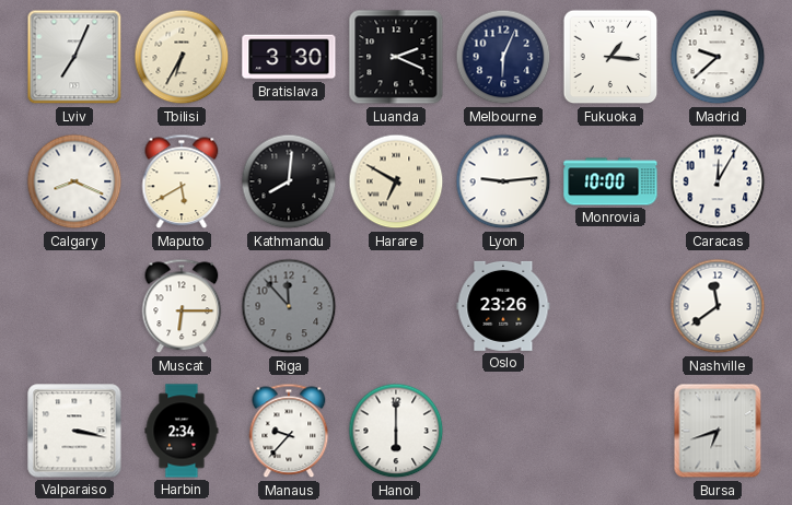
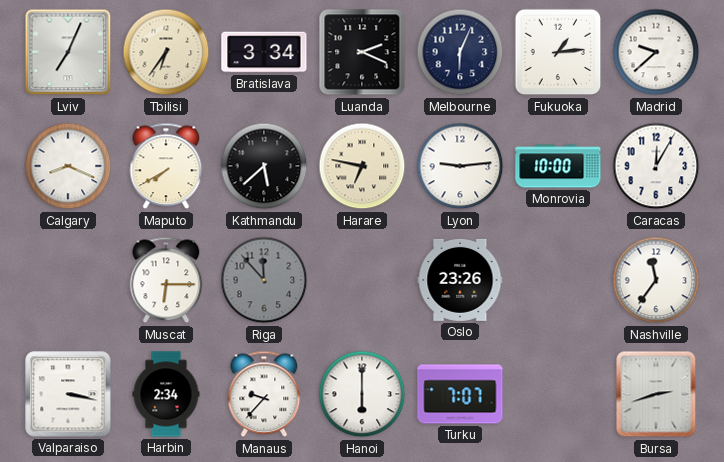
Tbilisi: 6:35 -> 6:36 (166, 52)
Bratislava: 3:30 -> 3:34 (264, 52)
Fukuoka: 1:16 -> 1:14 (558, 52)
Maputo: 5:40 -> 7:40 (166, 166)
Kathmandu: 8:01 -> 5:38 (264, 166)
Harare: 6:50 -> 6:47 (362, 166)
Nashville: 11:39 -> 11:36 (656, 280)
Turku: none -> 7:07 (460, 394)
Bursa: 6:42 -> 2:42 (656, 394)
